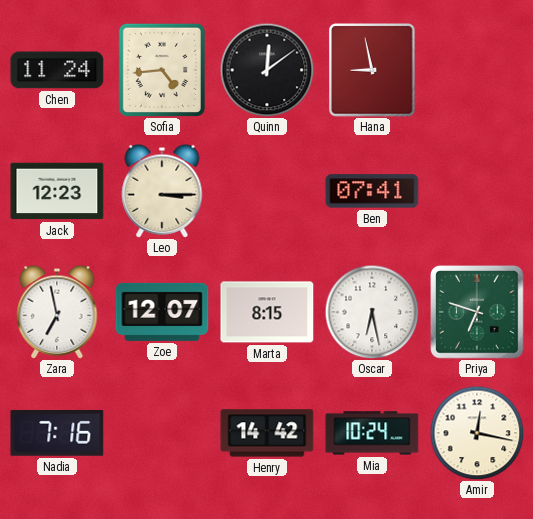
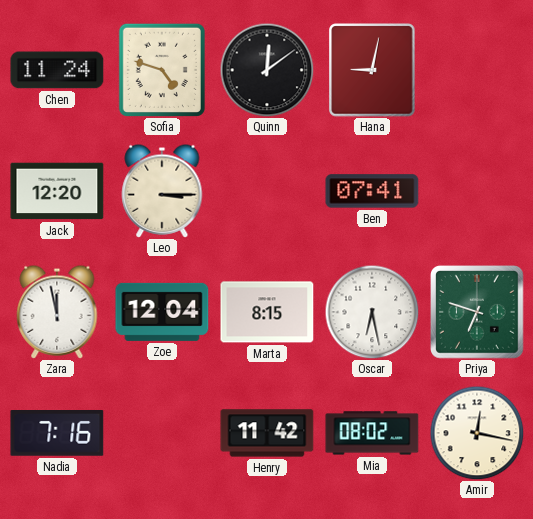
Sofia: 4:44 -> 4:48 (162, 70)
Hana: 8:58 -> 9:02 (372, 70)
Jack: 12:23 -> 12:20 (57, 191)
Zara: 6:58 -> 11:58 (57, 312)
Zoe: 12:07 -> 12:04 (162, 312)
Henry: 14:42 -> 11:42 (267, 433)
Mia: 10:24 -> 08:02 (372, 433)
